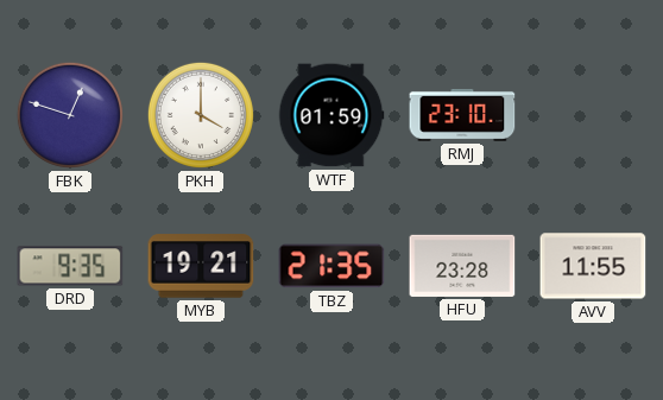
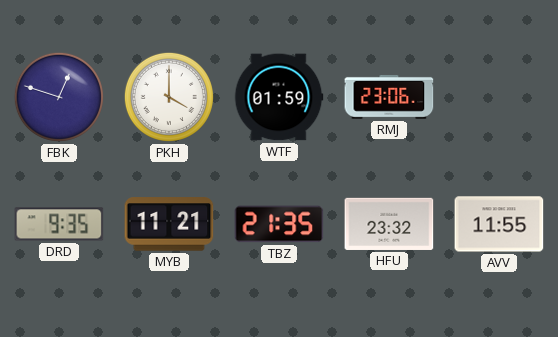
RMJ: 23:10 -> 23:06 (389, 97)
MYB: 19:21 -> 11:21 (169, 224)
HFU: 23:28 -> 23:32 (389, 224)
